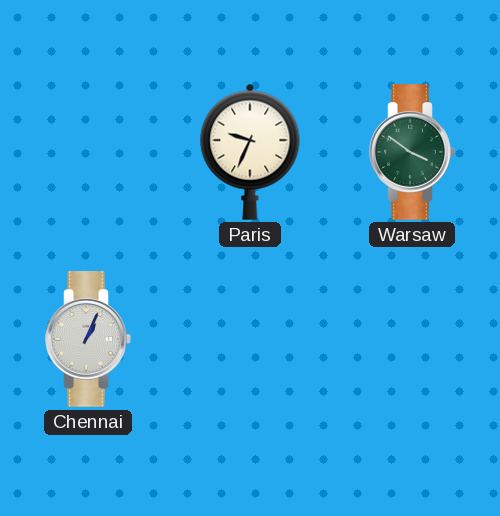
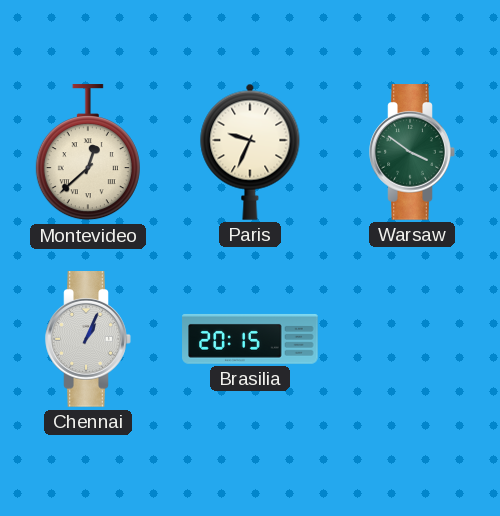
Montevideo: none -> 12:38 (88, 153)
Brasilia: none -> 20:15 (250, 339)
